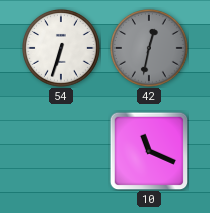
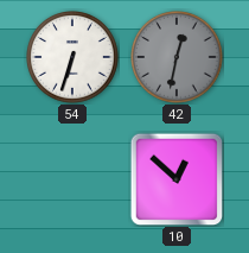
10: 11:19 -> 12:52 (177, 179)
